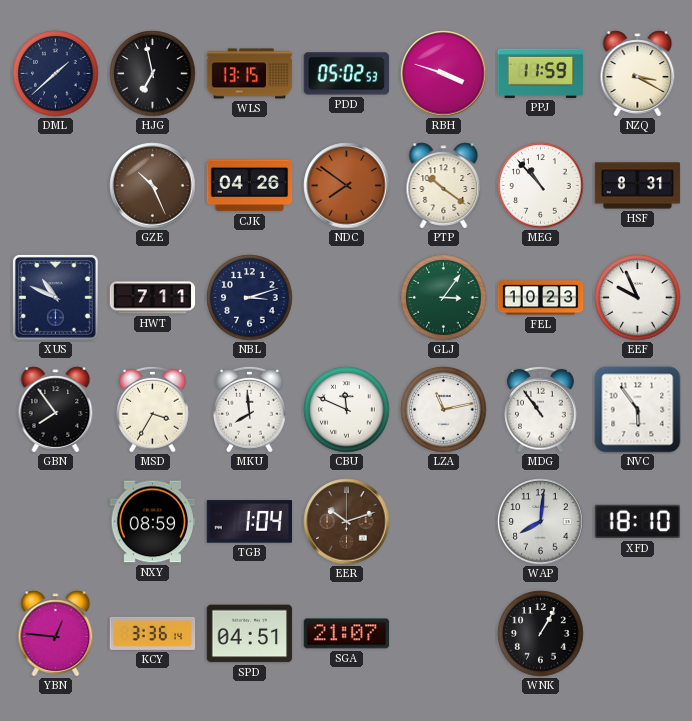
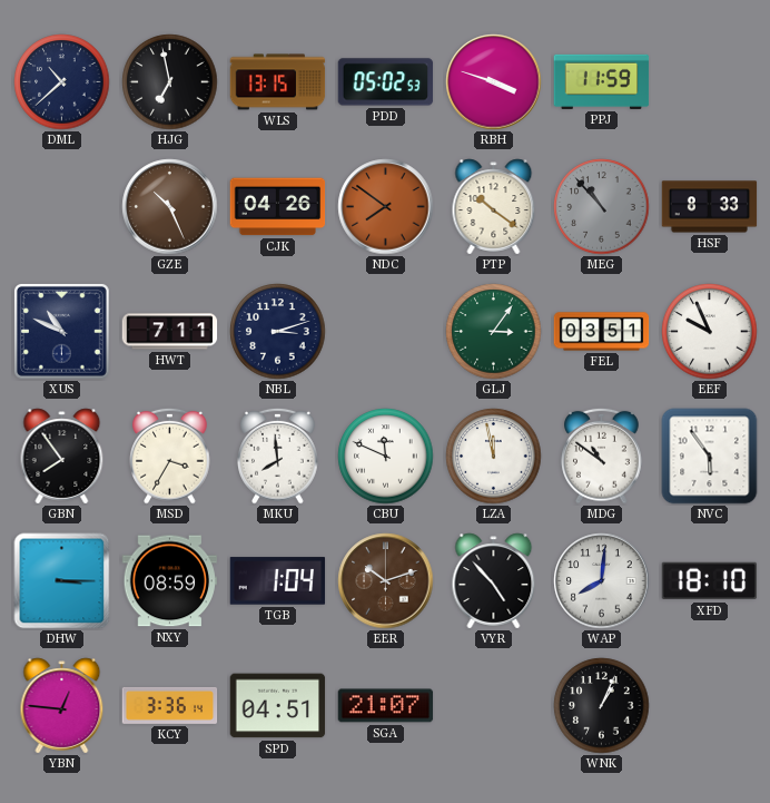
DML: 1:38 -> 10:38 (62, 82)
NZQ: 3:20 -> none (638, 74)
MEG dial: white -> grey (602, 207)
HSF: 8:31 -> 8:33 (710, 207)
FEL: 10:23 -> 03:51 (602, 332)
LZA: 11:13 -> 11:58 (494, 457)
MDG: 10:54 -> 10:51 (602, 456)
DHW: none -> 3:15 (62, 581)
VYR: none -> 4:53 (494, 581)
WNK: 1:05 -> 1:04 (602, 706)
